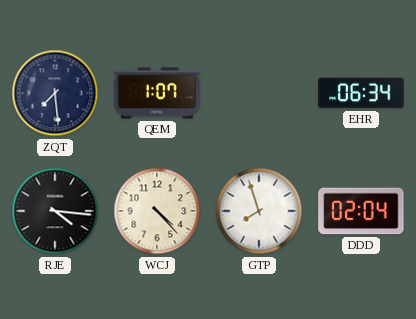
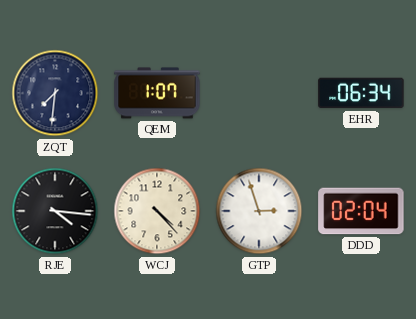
ZQT: 7:29 -> 7:31 (55, 93)
GTP: 7:57 -> 2:57 (259, 211)
